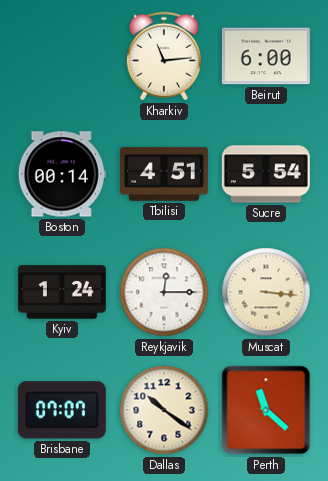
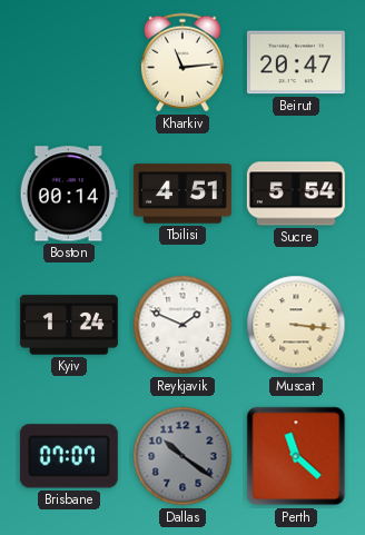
Beirut: 6:00 -> 20:47 (296, 62)
Reykjavik: 12:15 -> 1:49 (182, 325)
Dallas dial: cream -> grey (182, 456)
